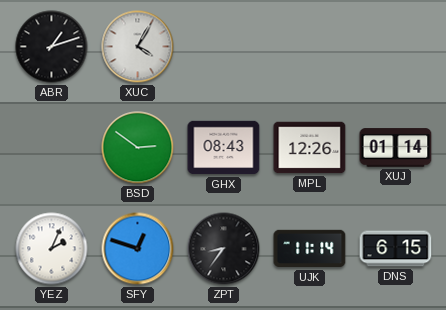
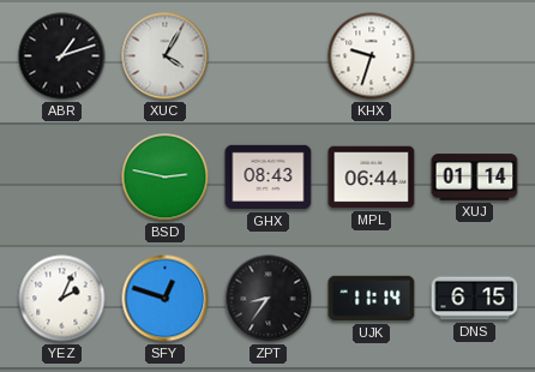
KHX: none -> 9:33 (372, 56)
BSD: 2:51 -> 2:47 (166, 178)
MPL: 12:26 -> 06:44 (372, 178)
